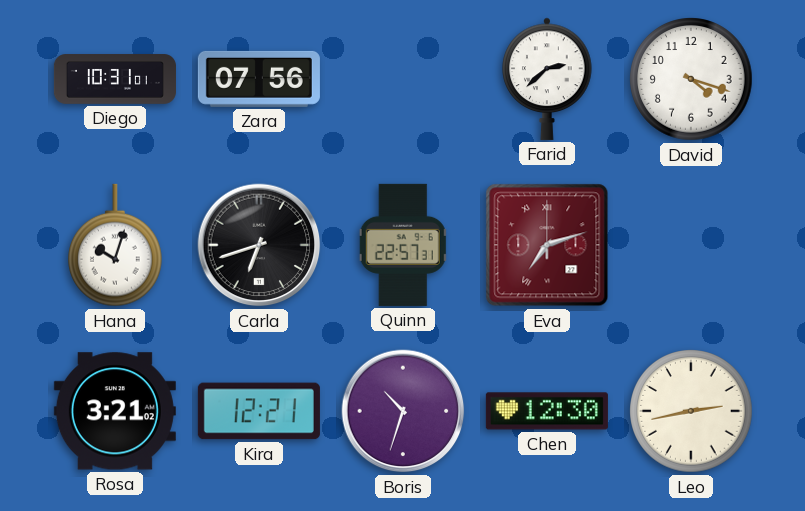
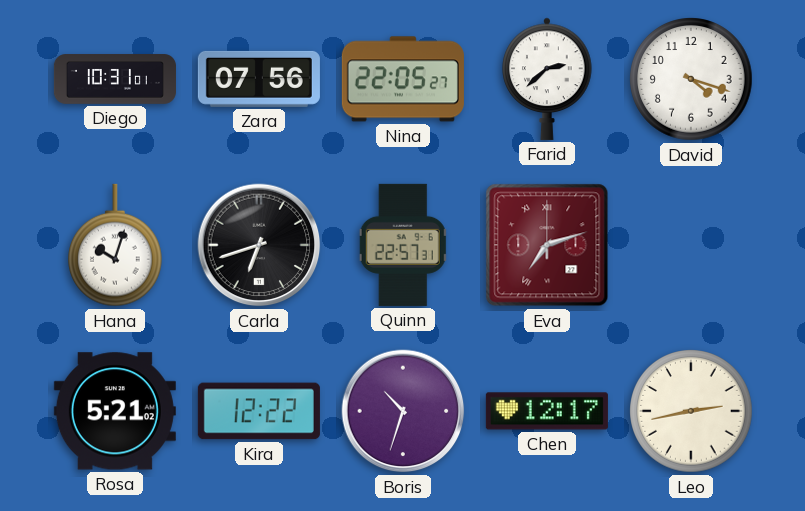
Nina: none -> 22:05 (403, 79)
Rosa: 3:21 -> 5:21 (115, 411)
Kira: 12:21 -> 12:22 (259, 411)
Chen: 12:30 -> 12:17 (547, 411)
